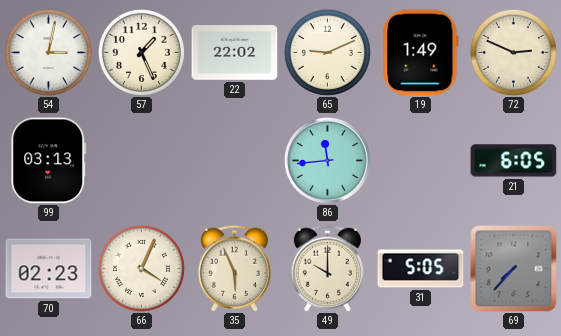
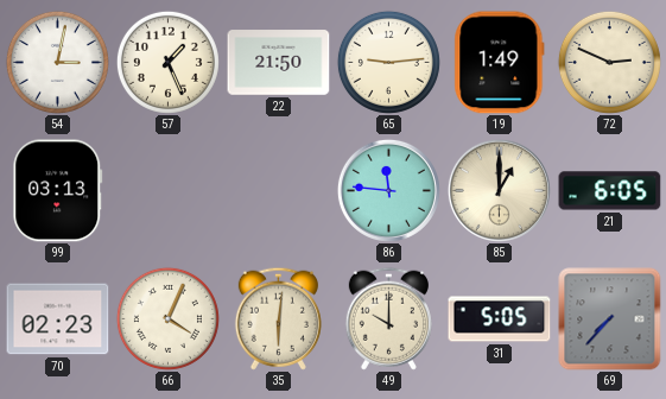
22: 22:02 -> 21:50 (279, 63)
65: 9:11 -> 9:14 (388, 62)
86: 11:44 -> 11:46 (388, 190)
85: none -> 1:00 (499, 190)
35: 5:56 -> 6:01 (278, 318)
